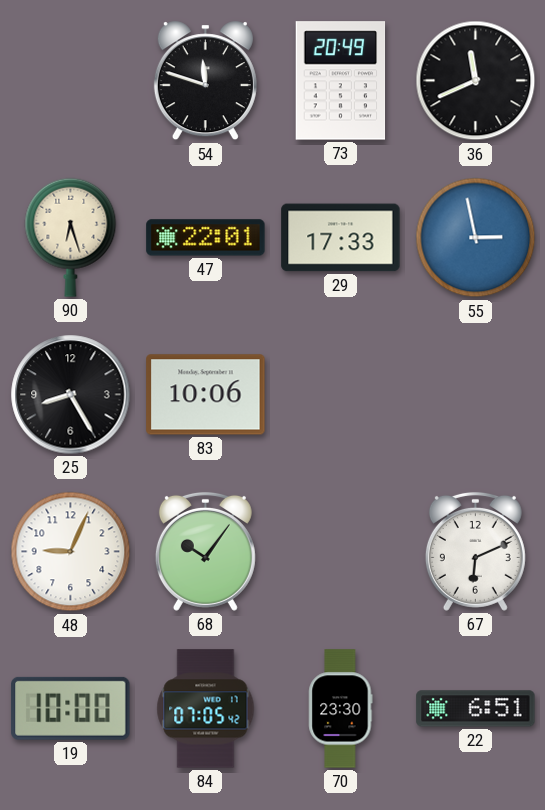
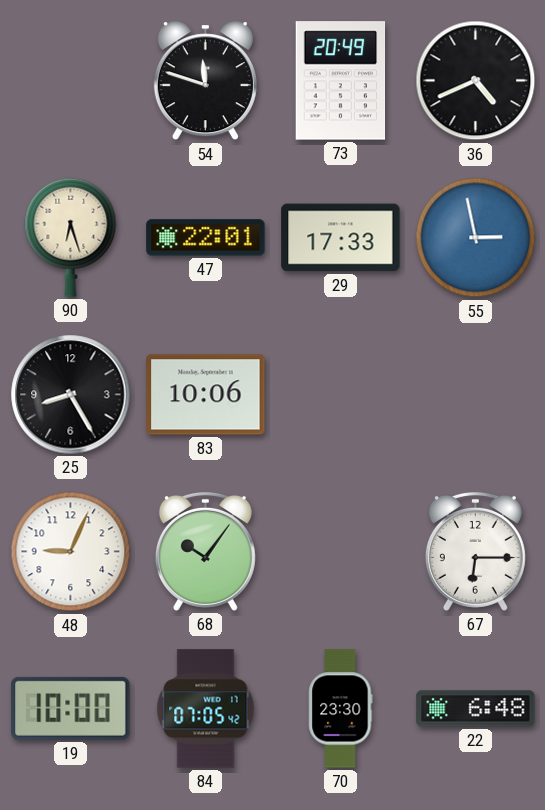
36: 11:41 -> 4:41 (476, 81)
67: 6:11 -> 6:15 (475, 551)
22: 6:51 -> 6:48 (476, 709)
